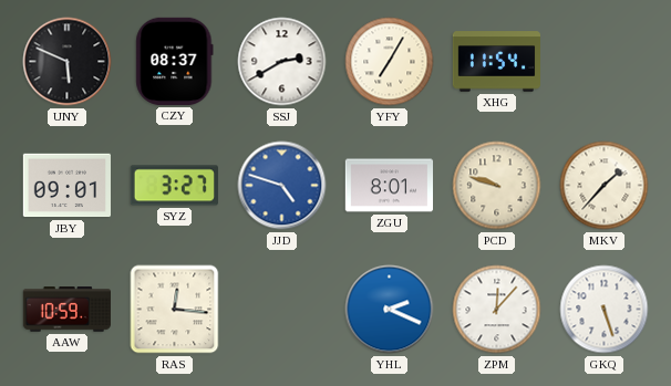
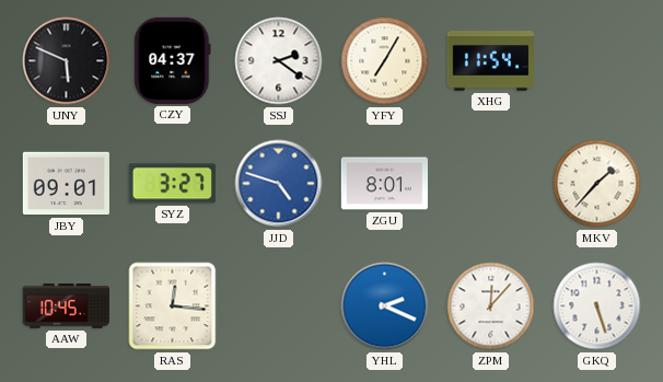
CZY: 08:37 -> 04:37 (173, 60)
SSJ: 2:40 -> 2:21 (279, 61)
PCD: 9:48 -> none (497, 186)
AAW: 10:59 -> 10:45 (66, 306)
